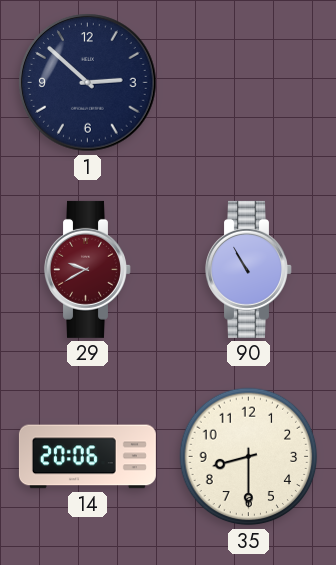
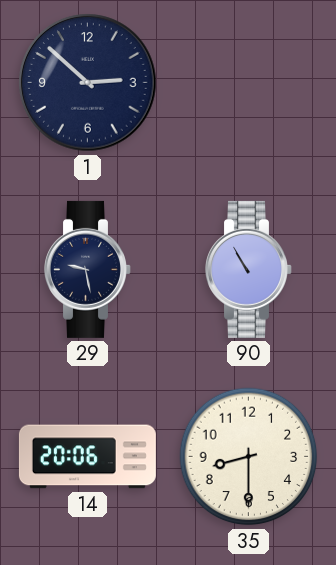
29: 9:40 -> 9:28 (88, 269)
29 dial: burgundy -> navy (88, 269)
